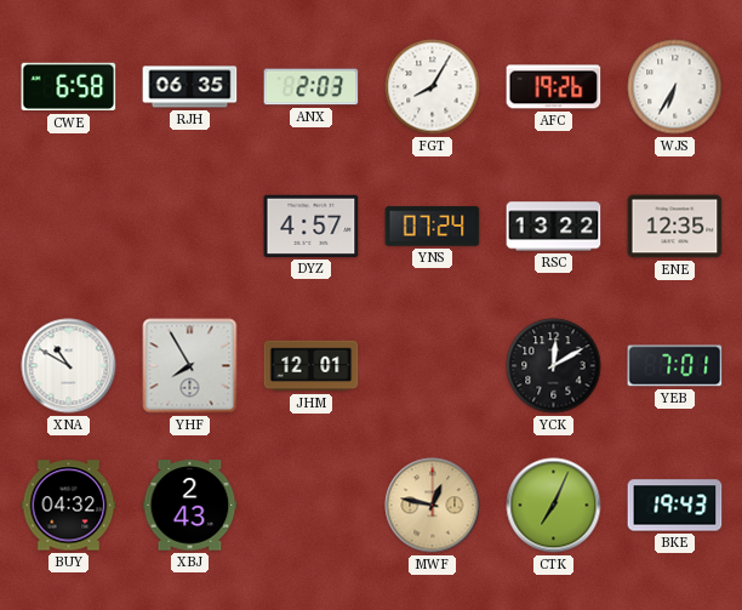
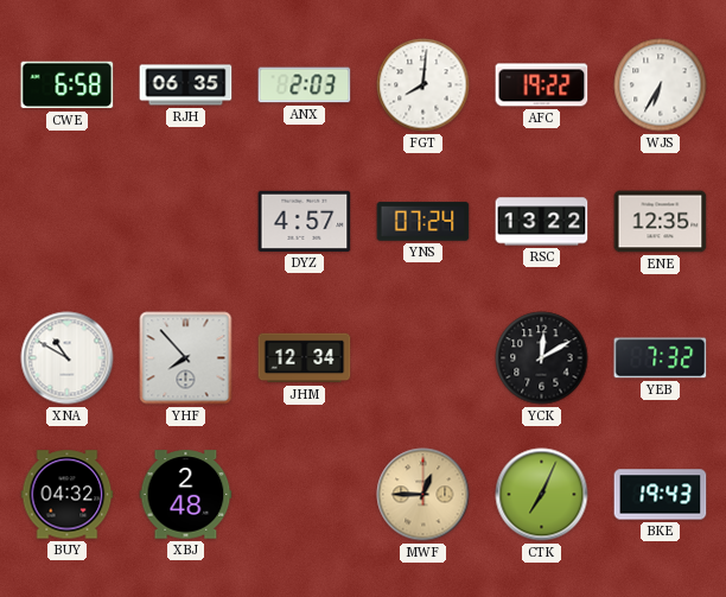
FGT: 8:05 -> 8:01 (423, 85)
AFC: 19:26 -> 19:22 (542, 85)
YHF: 7:55 -> 7:53 (186, 358)
JHM: 12:01 -> 12:34 (305, 358)
YEB: 7:01 -> 7:32 (661, 358)
XBJ: 2:43 -> 2:48 (186, 495)
MWF: 12:47 -> 12:45 (423, 495)
